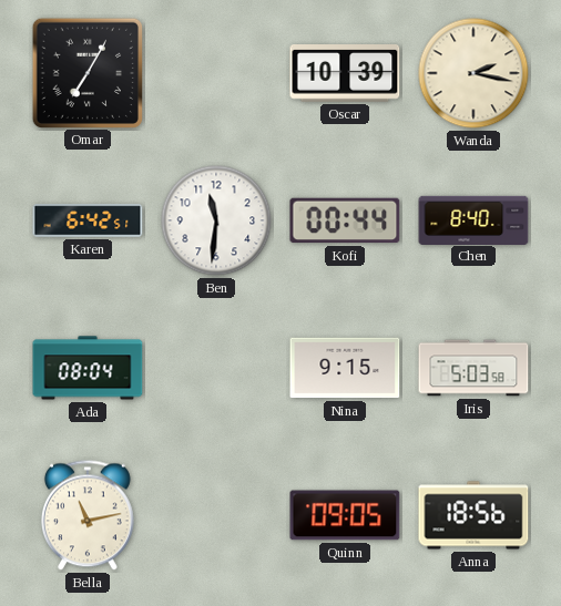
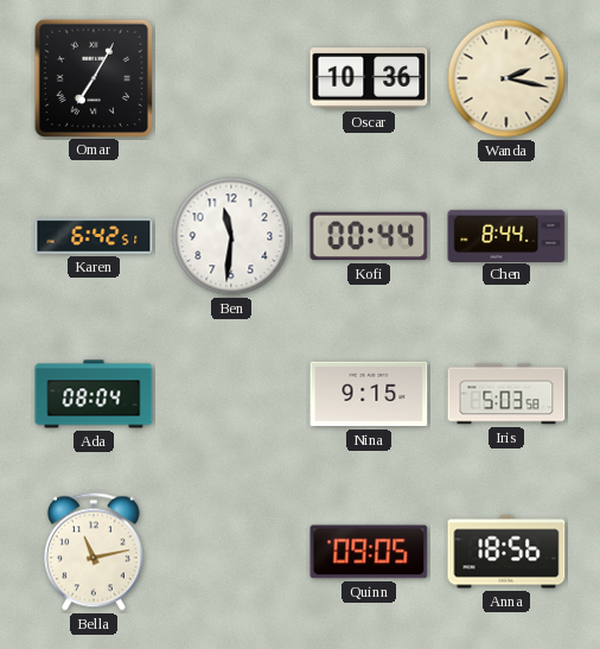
Oscar: 10:39 -> 10:36 (369, 79)
Chen: 8:40 -> 8:44 (506, 235)
